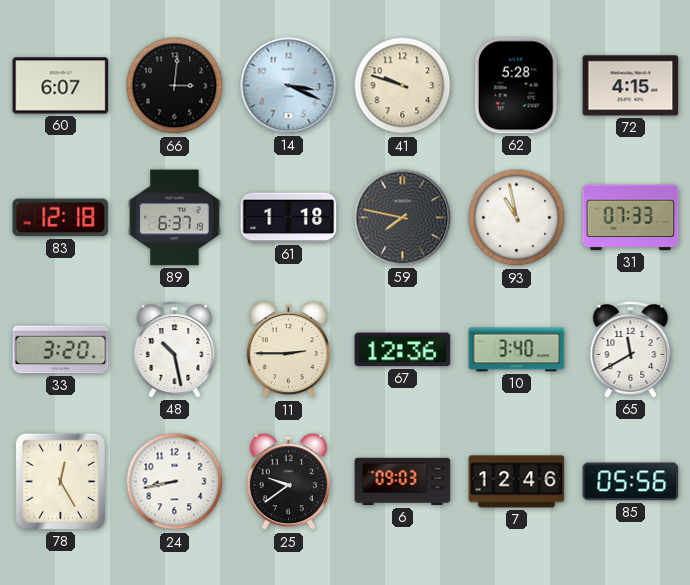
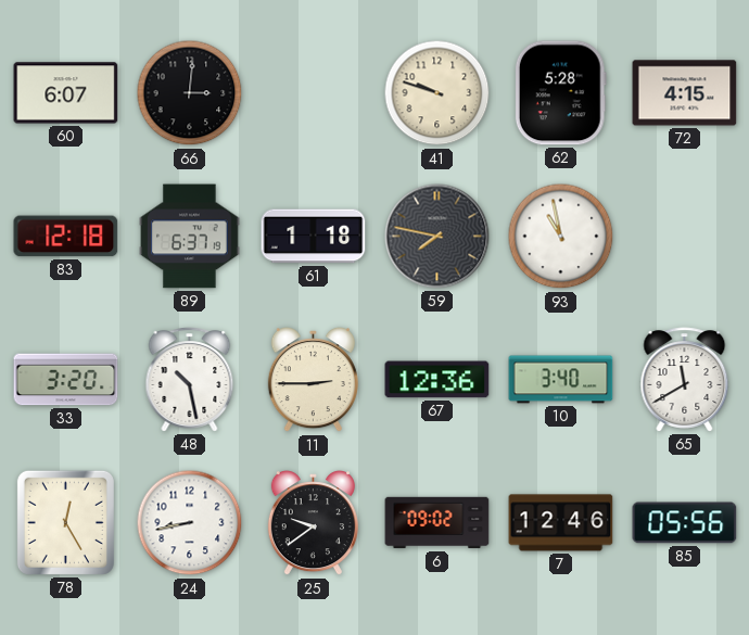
14: 3:19 -> none (289, 86)
31: 07:33 -> none (631, 218)
6: 09:03 -> 09:02 (437, 523)
